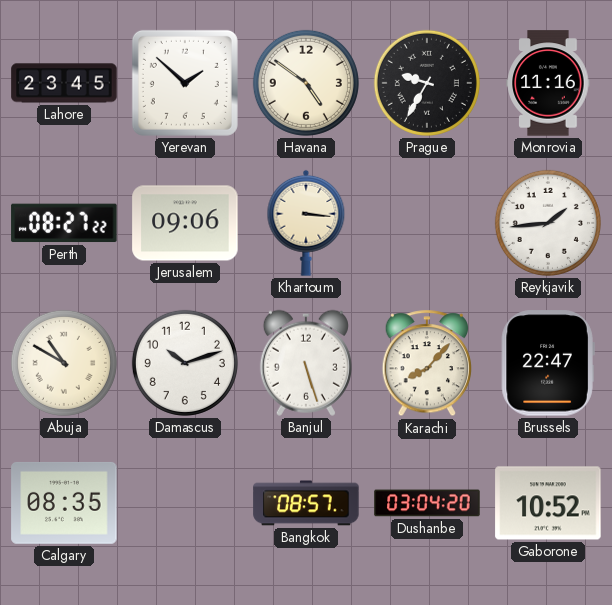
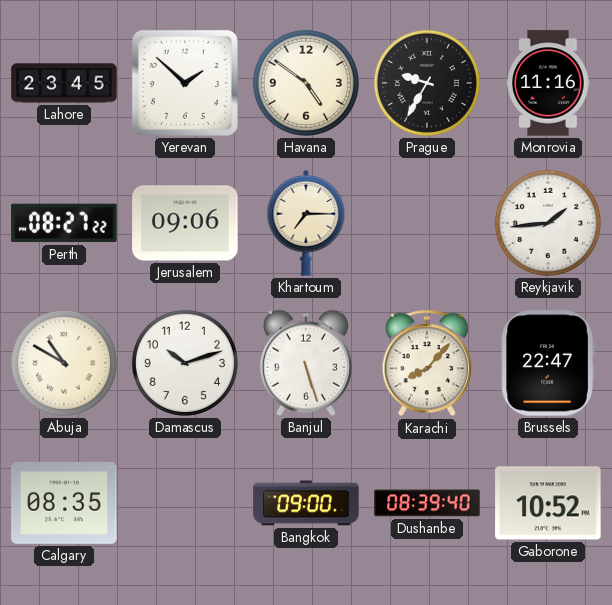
Khartoum: 3:16 -> 7:15 (306, 223)
Bangkok: 08:57 -> 09:00 (306, 503)
Dushanbe: 03:04 -> 08:39 (427, 503)
